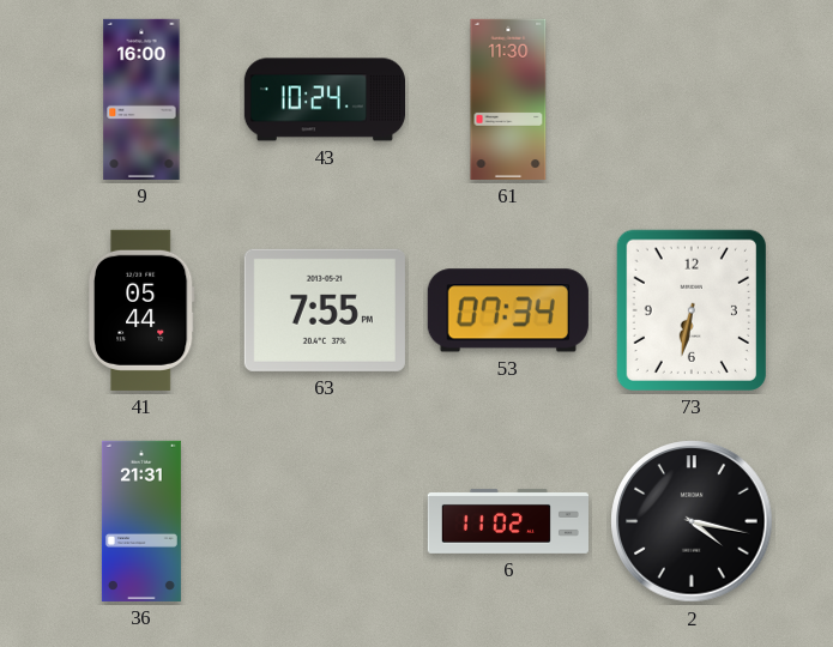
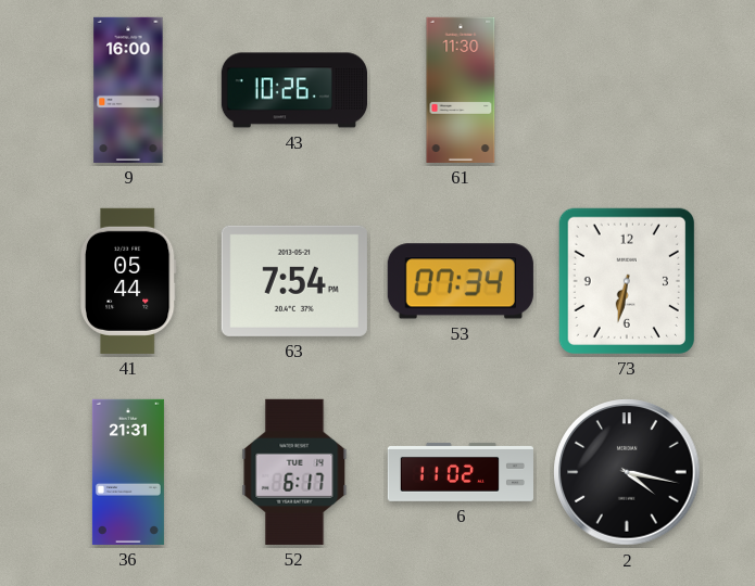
43: 10:24 -> 10:26 (293, 90)
63: 7:55 -> 7:54 (294, 281)
52: none -> 6:17 (294, 472)
